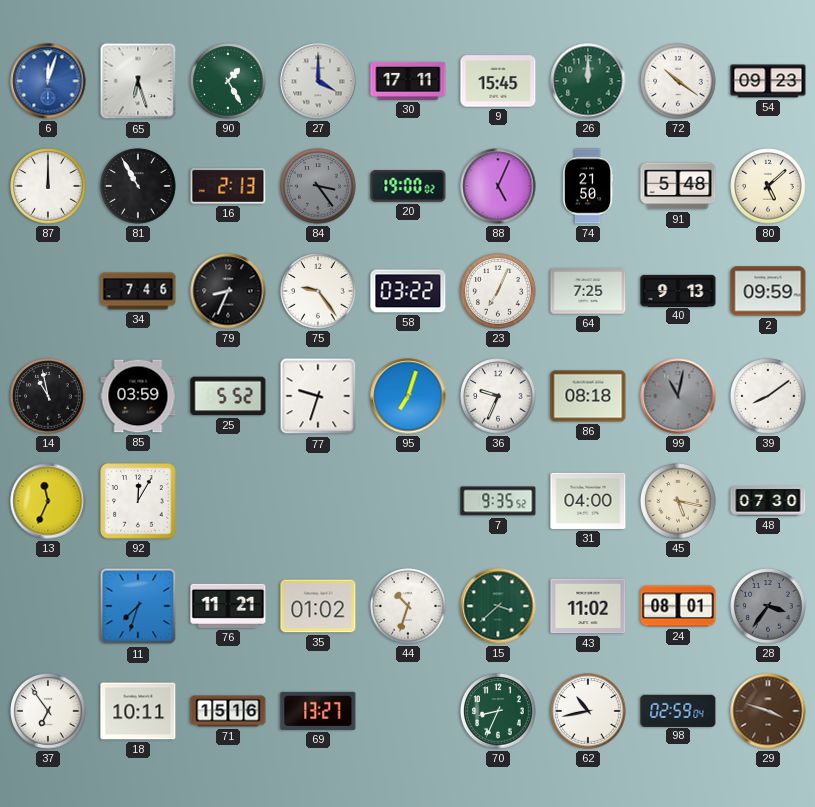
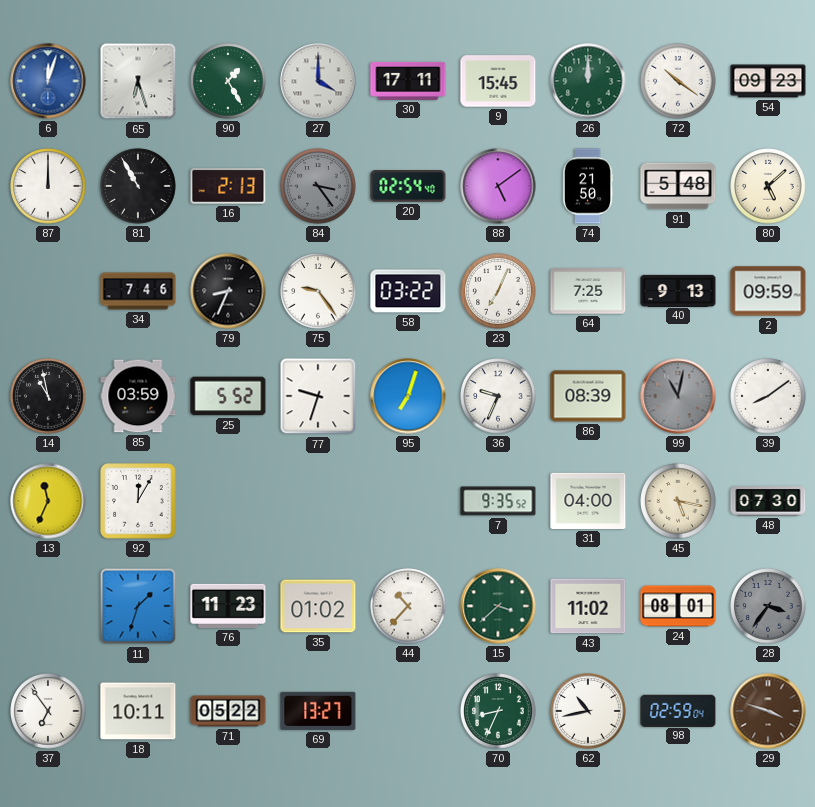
20: 19:00 -> 02:54 (408, 186)
88: 5:04 -> 5:09 (498, 186)
86: 08:18 -> 08:39 (588, 396)
11: 7:33 -> 1:33 (138, 606)
76: 11:21 -> 11:23 (228, 606)
44: 10:33 -> 10:37 (408, 606)
71: 15:16 -> 05:22 (228, 711)
